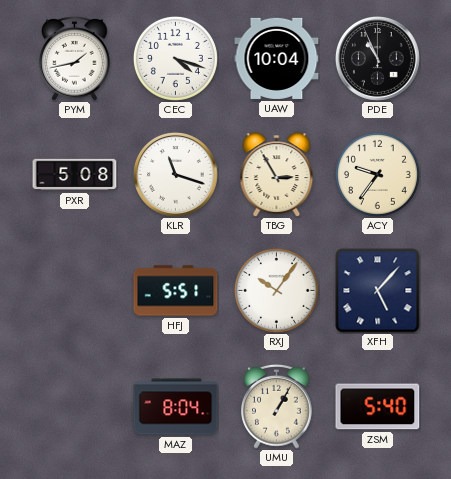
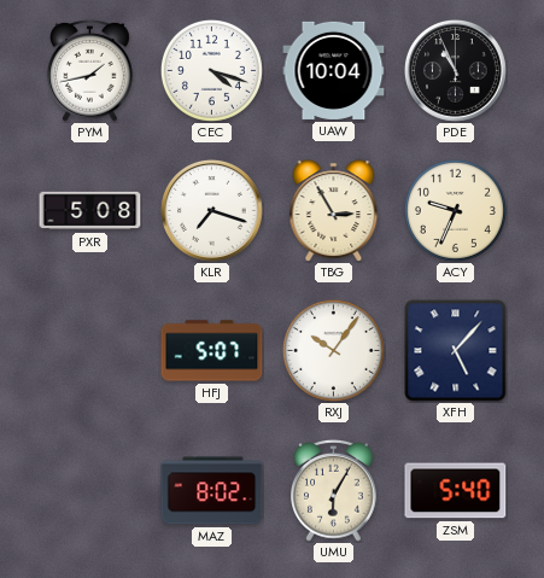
KLR: 11:18 -> 7:18 (212, 211)
ACY: 9:36 -> 9:34 (455, 210)
HFJ: 5:51 -> 5:07 (212, 351)
MAZ: 8:04 -> 8:02 (212, 491)
UMU: 1:05 -> 6:05 (334, 490)
